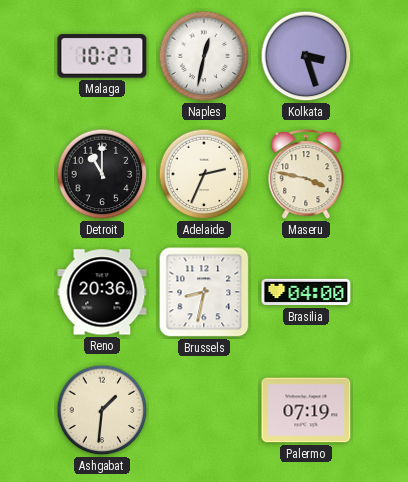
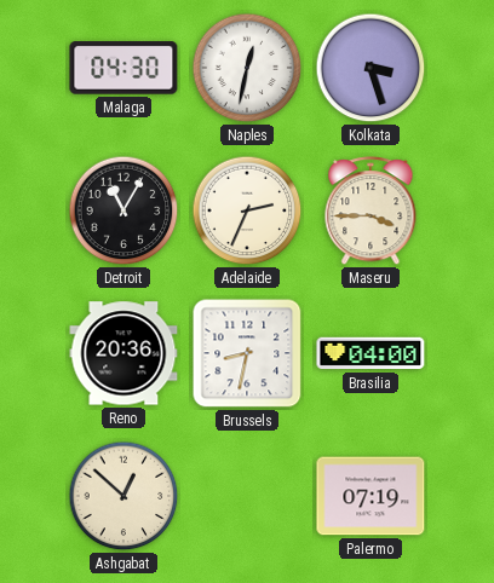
Malaga: 10:27 -> 04:30 (123, 68)
Detroit: 11:00 -> 11:05 (123, 210)
Maseru: 3:47 -> 3:45 (370, 212)
Ashgabat: 1:31 -> 12:52 (123, 496)
